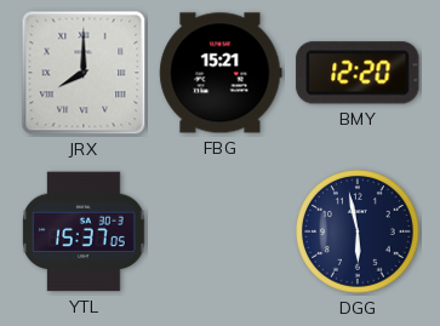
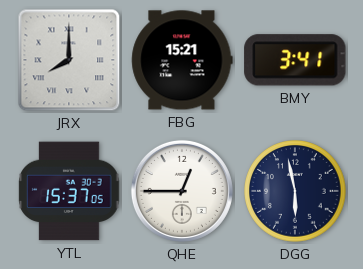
BMY: 12:20 -> 3:41 (295, 60)
QHE: none -> 12:45 (182, 191)
